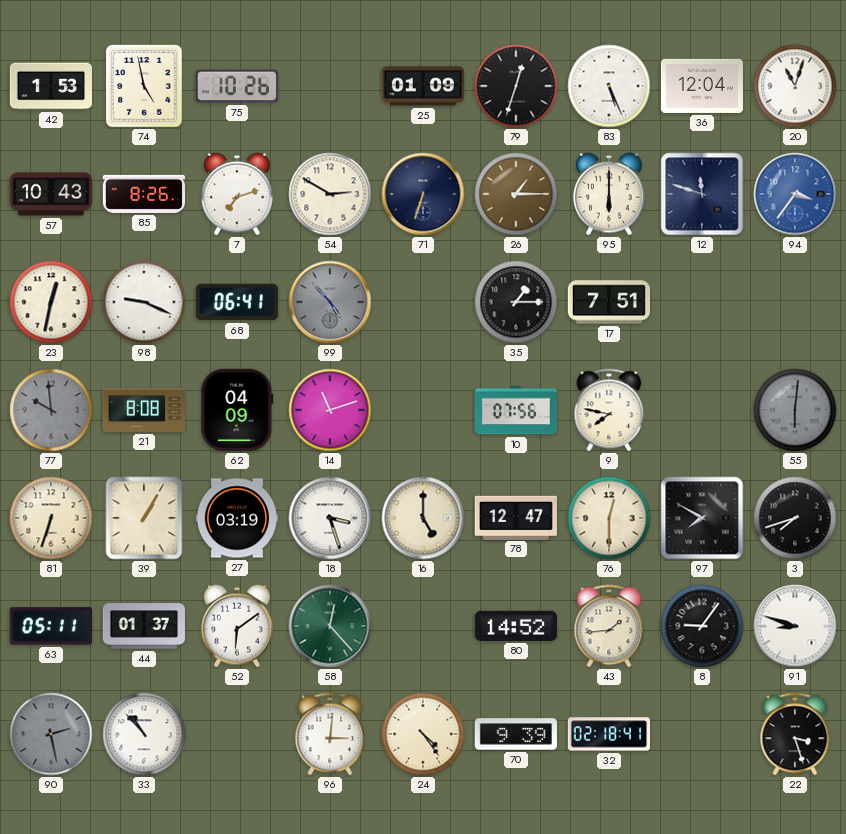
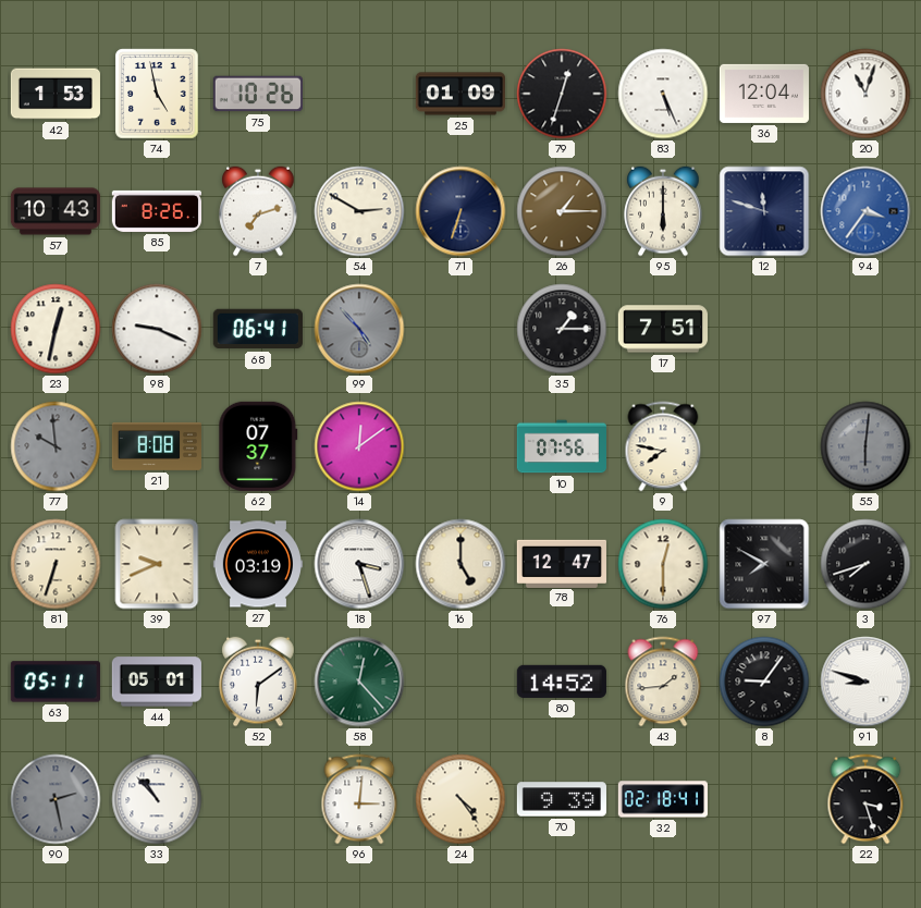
62: 04:09 -> 07:37 (258, 446)
14: 11:12 -> 12:09 (359, 446)
39: 1:05 -> 9:41 (157, 564)
44: 01:37 -> 05:01 (157, 682)
